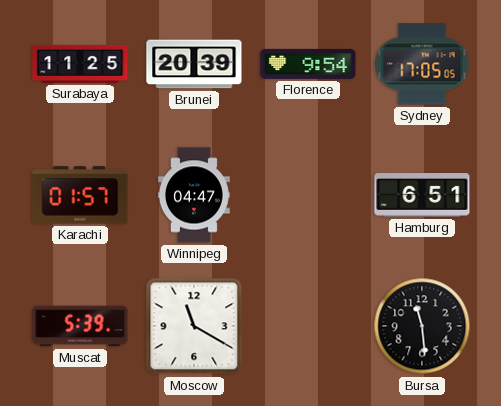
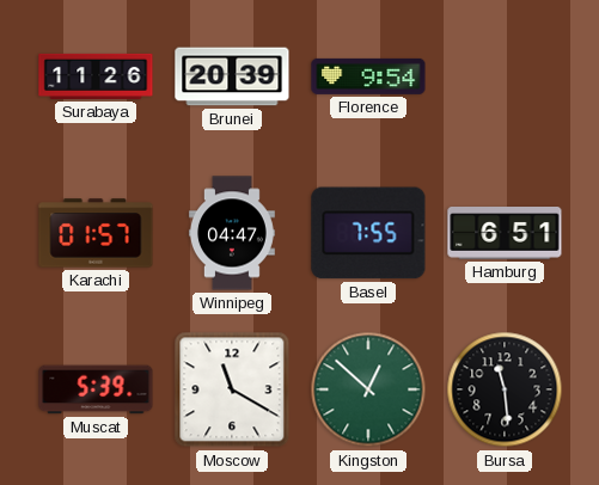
Surabaya: 11:25 -> 11:26 (96, 76)
Sydney: 17:05 -> none (422, 64)
Basel: none -> 7:55 (368, 233)
Kingston: none -> 12:52 (368, 389)
